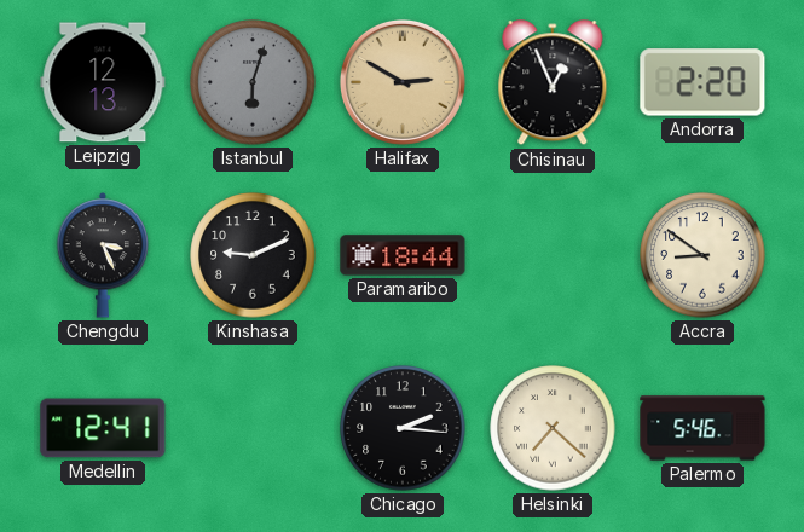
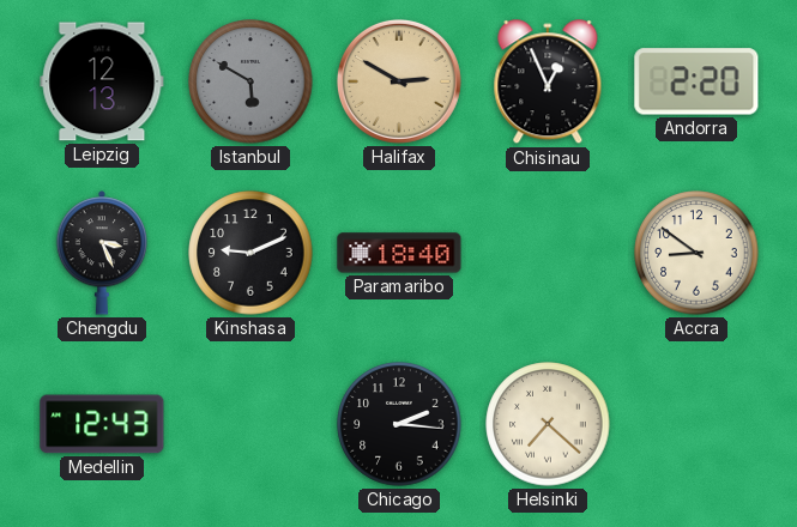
Istanbul: 6:03 -> 5:50 (250, 81)
Paramaribo: 18:44 -> 18:40 (399, 253)
Medellin: 12:41 -> 12:43 (102, 424)
Palermo: 5:46 -> none (702, 428)
